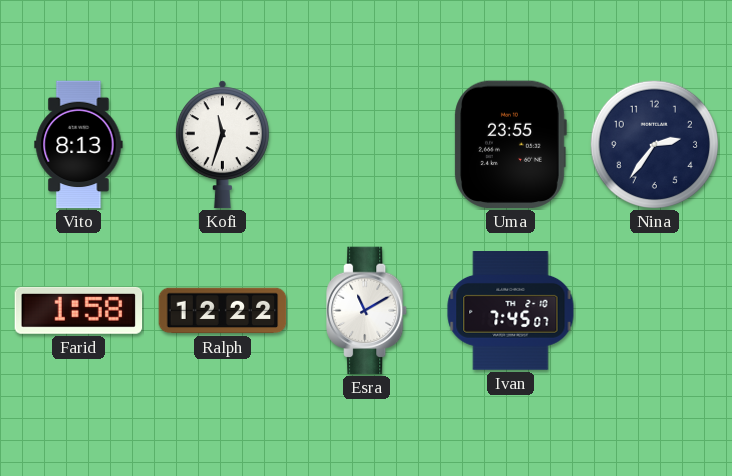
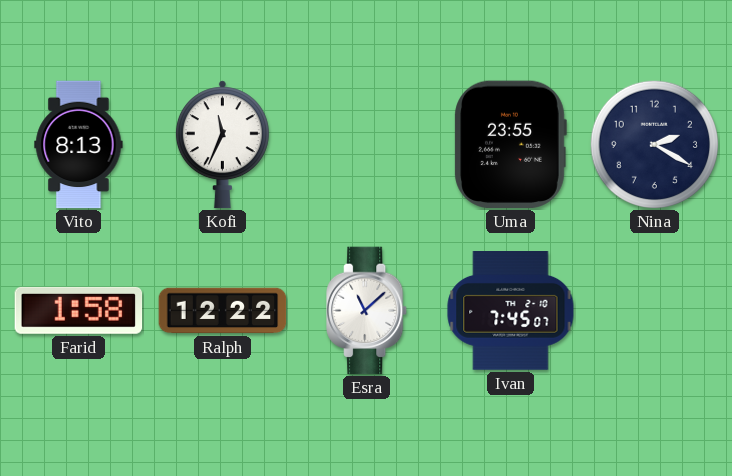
Kofi: 11:33 -> 11:34 (222, 145)
Nina: 2:36 -> 2:20 (654, 144)
Esra: 11:10 -> 11:08 (368, 311)
